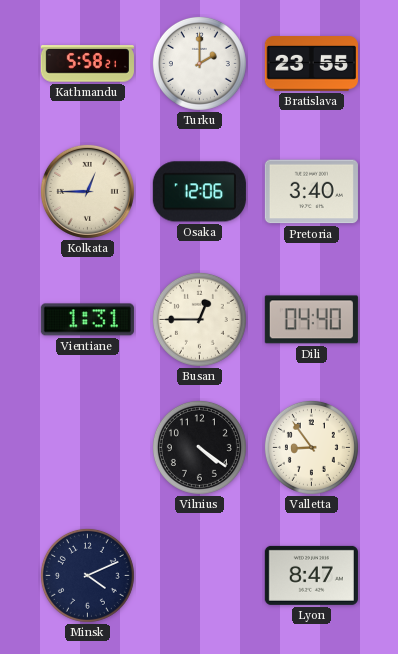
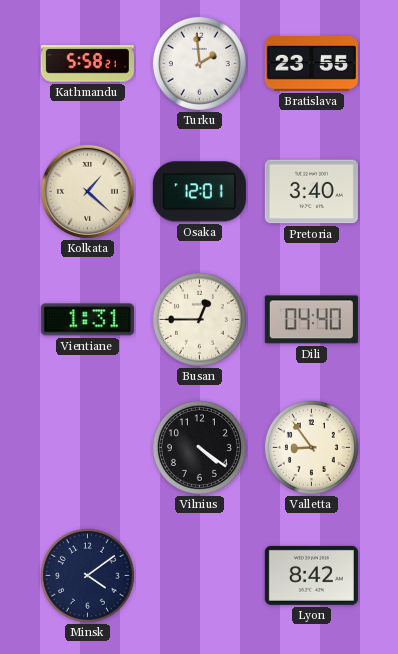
Turku: 2:00 -> 1:59 (199, 63)
Kolkata: 12:45 -> 1:22 (87, 191)
Osaka: 12:06 -> 12:01 (199, 192)
Minsk: 4:11 -> 4:09 (87, 575)
Lyon: 8:47 -> 8:42 (311, 575)
